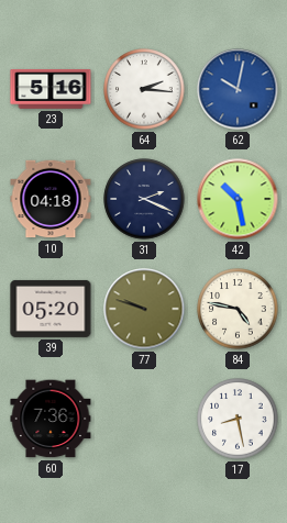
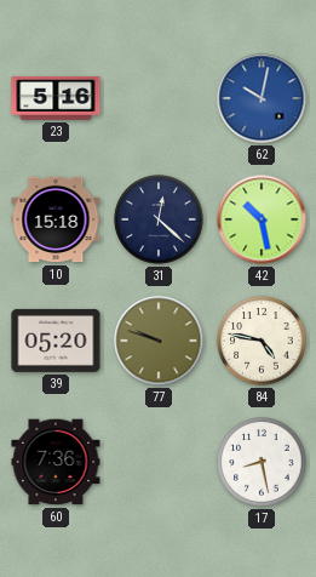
64: 2:16 -> none (144, 89)
10: 04:18 -> 15:18 (56, 219)
31: 2:19 -> 12:22 (159, 219)
